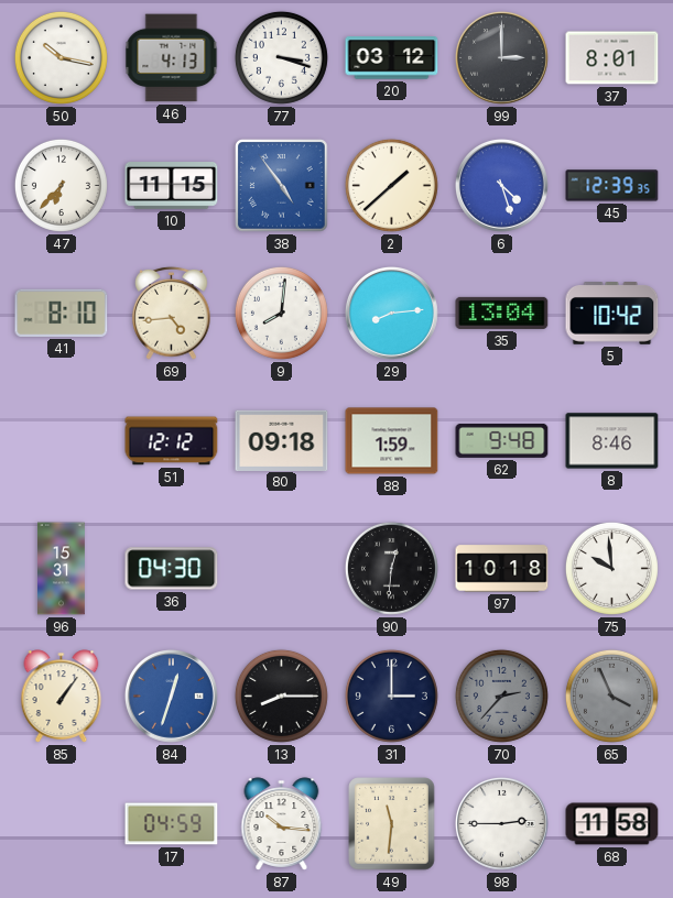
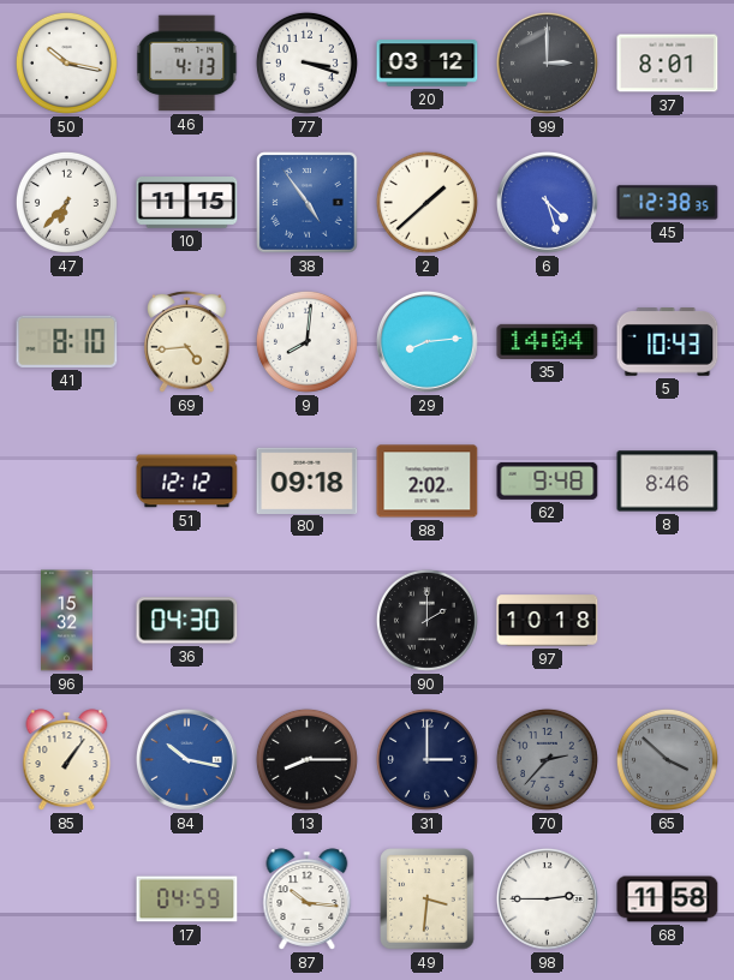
45: 12:39 -> 12:38 (668, 203)
35: 13:04 -> 14:04 (548, 341)
5: 10:42 -> 10:43 (668, 342)
88: 1:59 -> 2:02 (428, 482)
96: 15:31 -> 15:32 (67, 621)
90: 12:31 -> 2:00 (426, 620)
75: 9:59 -> none (611, 568)
84: 12:33 -> 10:17 (187, 760)
65: 3:56 -> 3:52 (667, 759)
49: 11:31 -> 3:31 (428, 900)
